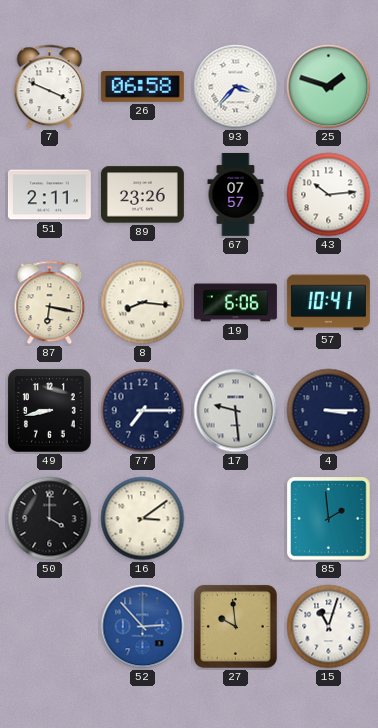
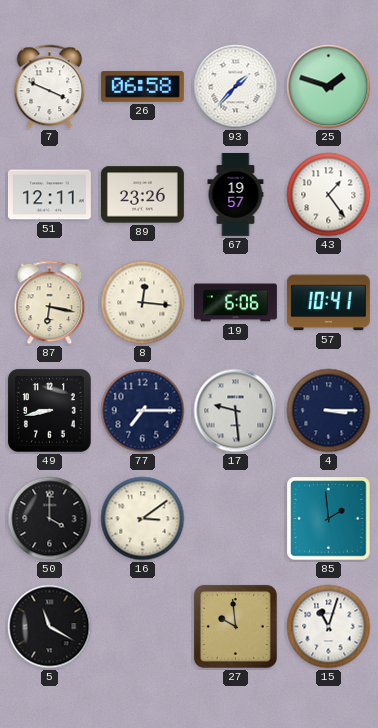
93: 3:37 -> 1:37 (236, 87)
51: 2:11 -> 12:11 (49, 195)
67: 07:57 -> 19:57 (236, 194)
43: 10:14 -> 1:24 (329, 195)
8: 8:16 -> 12:16 (143, 303)
5: none -> 11:20 (50, 627)
52: 2:53 -> none (143, 627)
